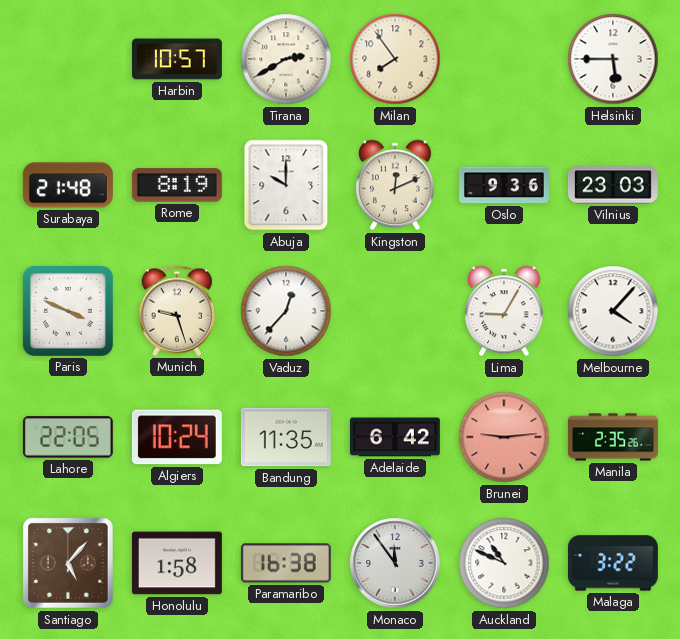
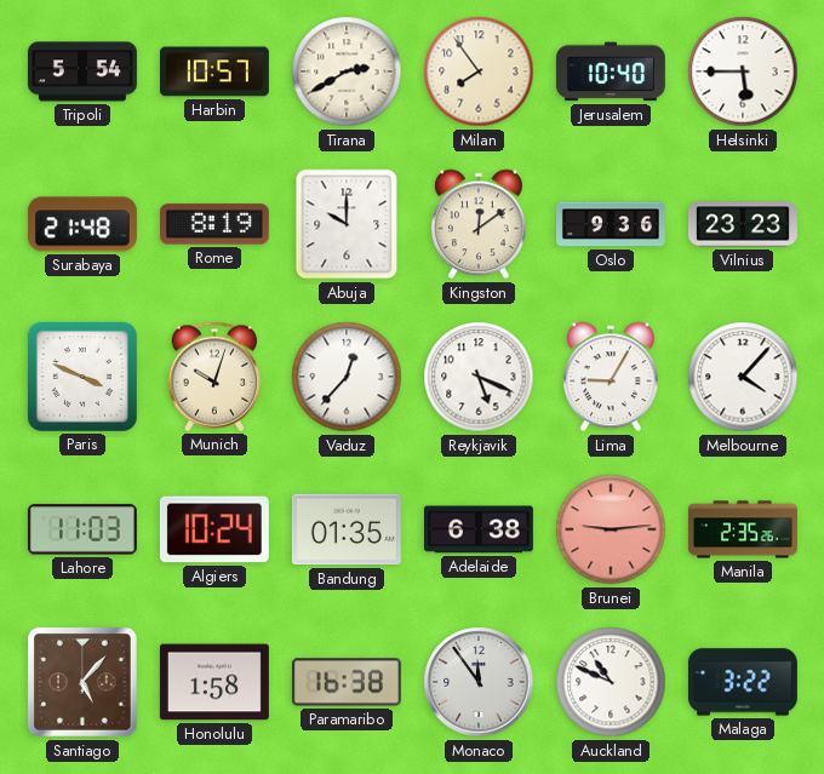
Tripoli: none -> 5:54 (82, 71)
Jerusalem: none -> 10:40 (611, 71)
Kingston: 12:11 -> 12:09 (480, 224)
Vilnius: 23:03 -> 23:23 (743, 224)
Munich: 9:27 -> 10:03 (214, 377)
Reykjavik: none -> 5:19 (479, 377)
Lahore: 22:05 -> 11:03 (82, 529)
Bandung: 11:35 -> 01:35 (347, 529)
Adelaide: 6:42 -> 6:38 (479, 529)
